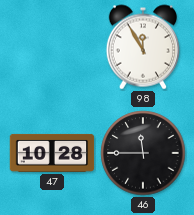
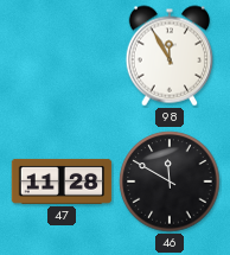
47: 10:28 -> 11:28 (62, 181)
46: 11:45 -> 11:50 (170, 181)
